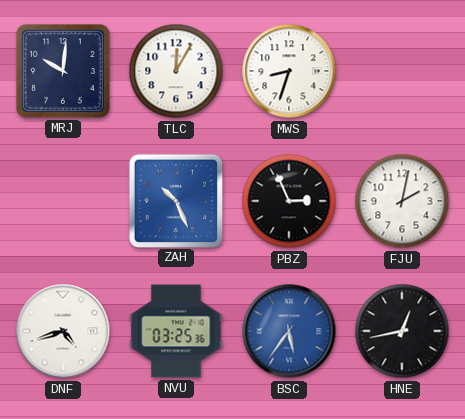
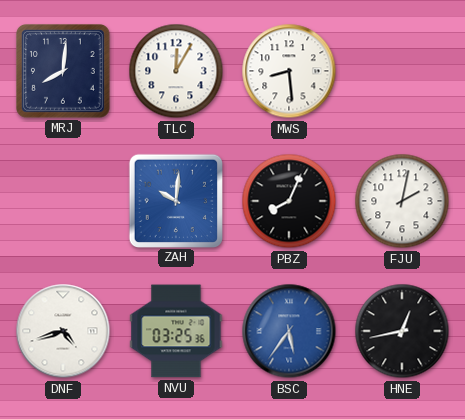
MRJ: 10:01 -> 8:01 (64, 72)
MWS: 8:33 -> 8:29 (289, 71)
ZAH: 10:26 -> 10:01 (175, 200)
PBZ: 2:56 -> 8:04 (289, 201)
